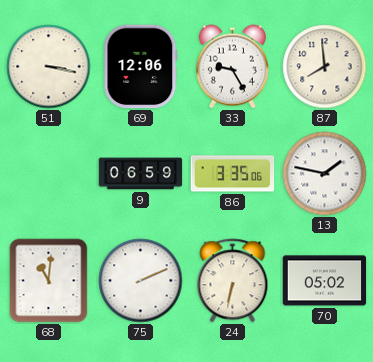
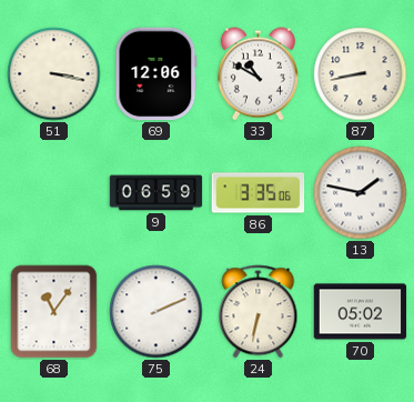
33: 9:25 -> 10:50 (258, 74)
87: 7:59 -> 8:43 (361, 74)
68: 11:01 -> 11:06 (54, 312)
